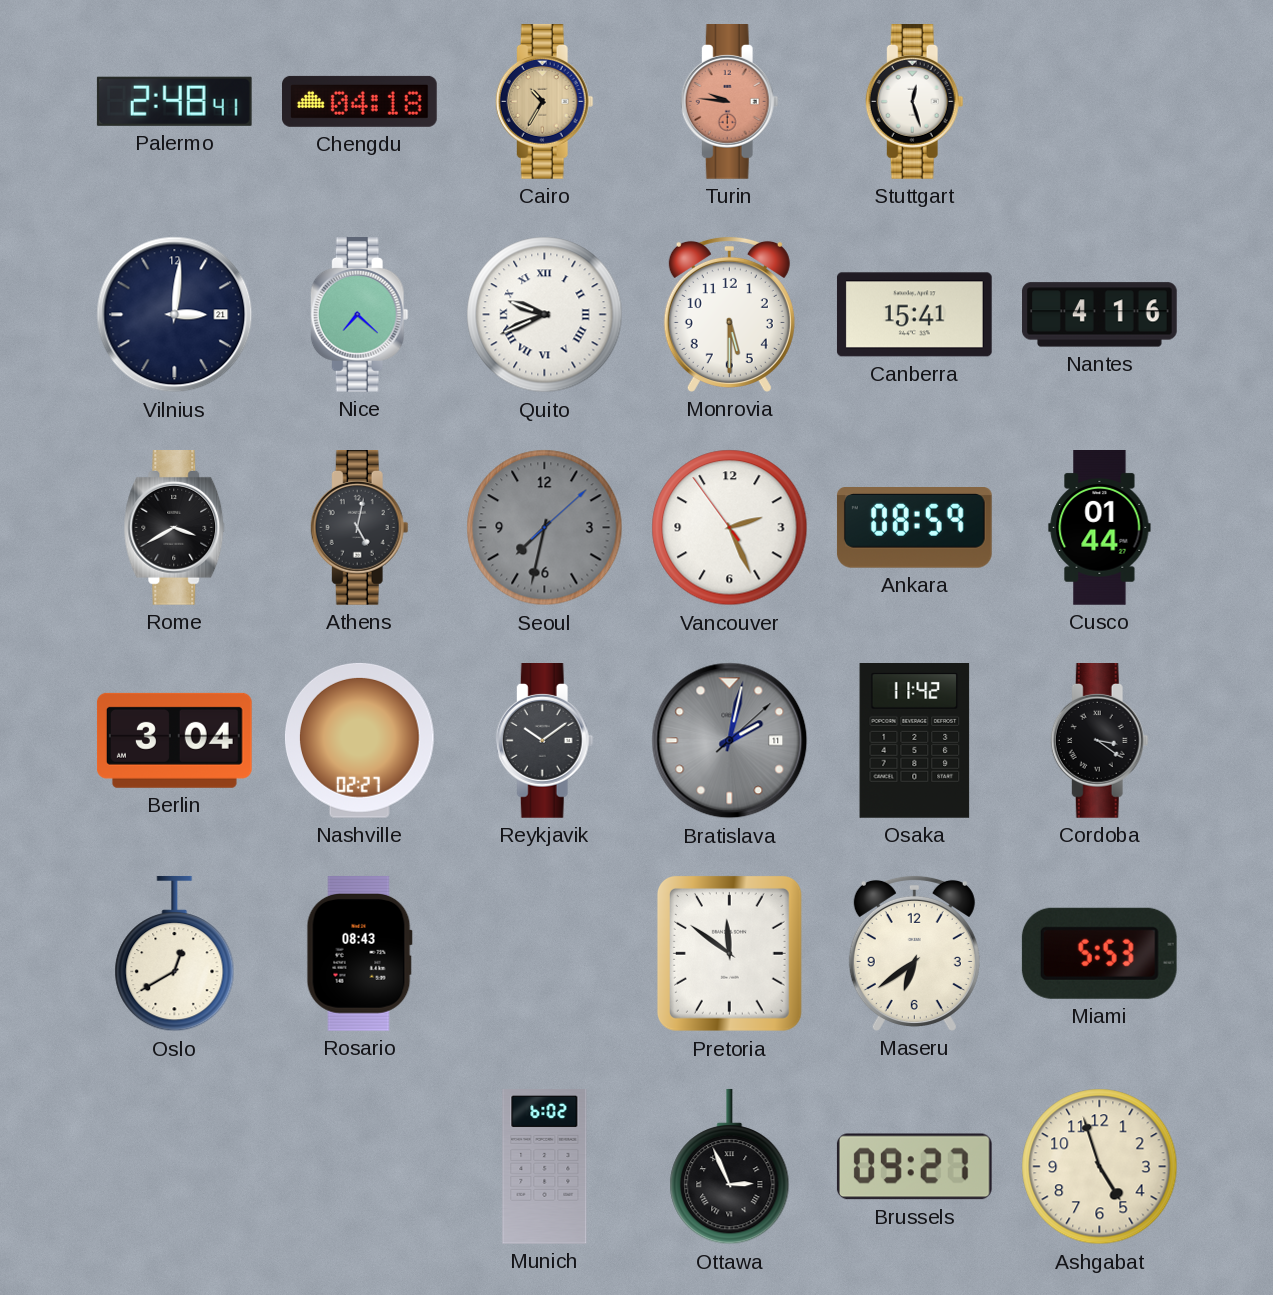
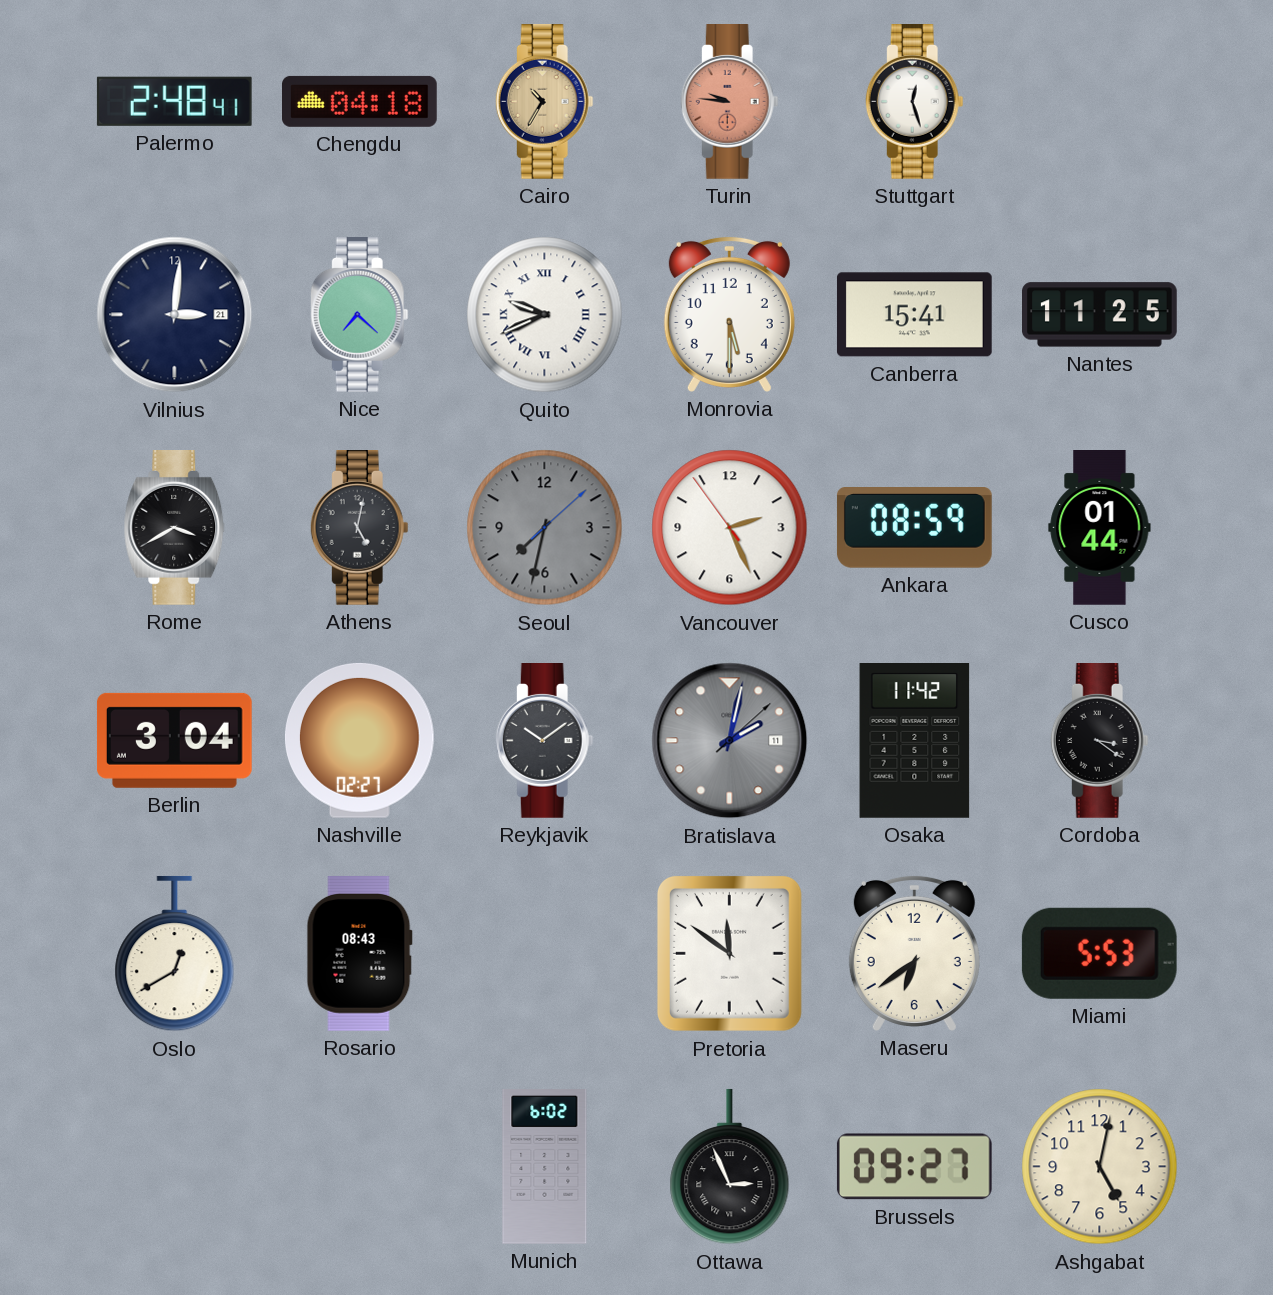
Nantes: 4:16 -> 11:25 (1100, 315)
Ashgabat: 4:57 -> 5:02 (1100, 1167)
